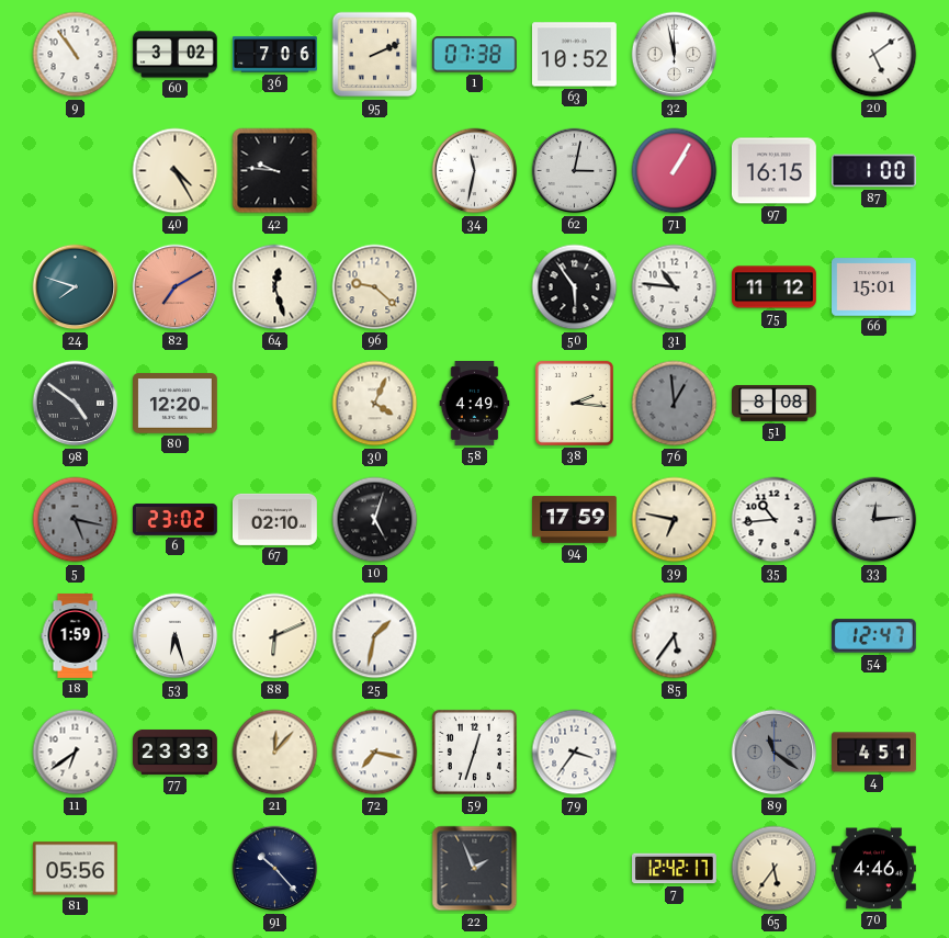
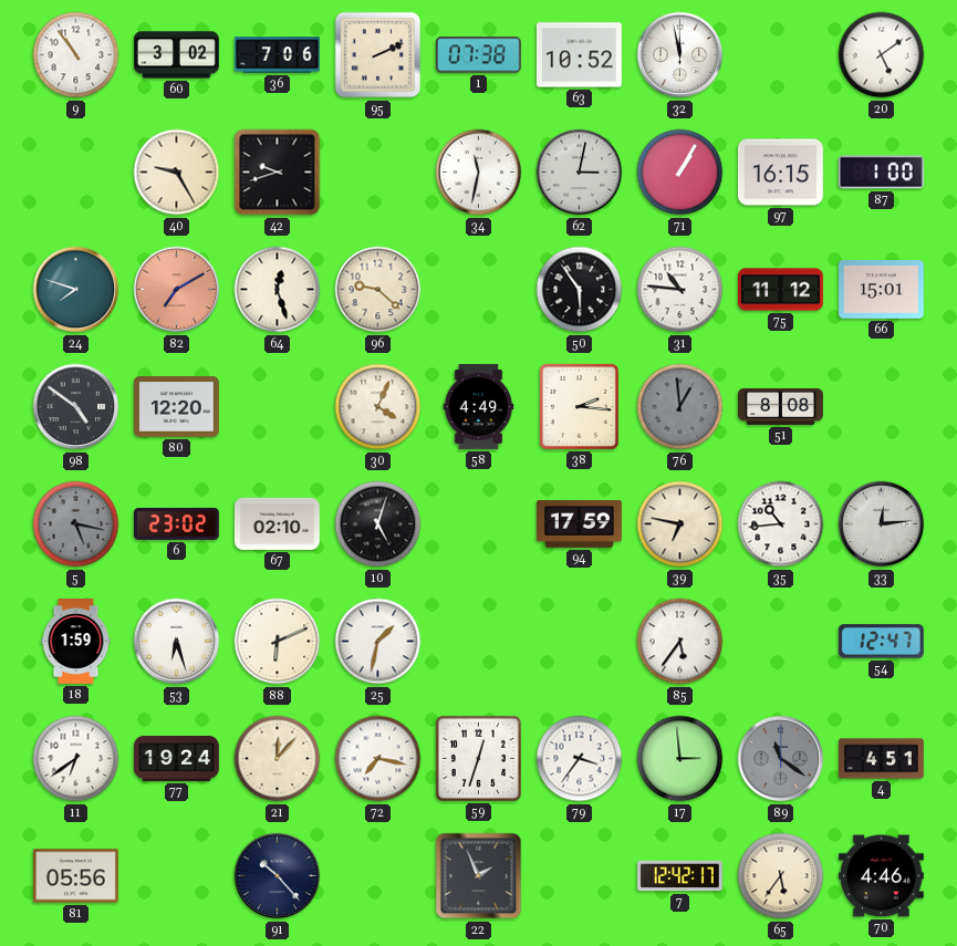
40: 4:25 -> 9:25 (177, 173)
42: 9:46 -> 9:42 (278, 173)
77: 23:33 -> 19:24 (177, 758)
17: none -> 2:59 (680, 759)
